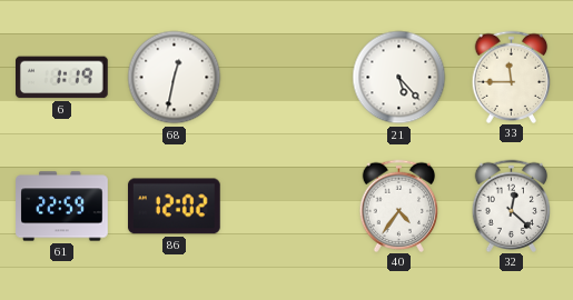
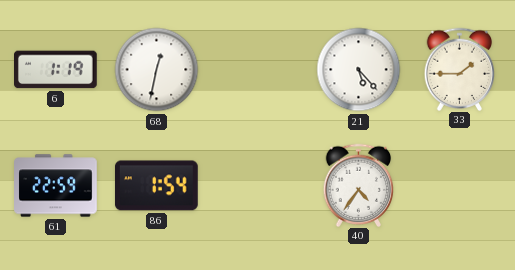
33: 11:45 -> 1:45 (460, 69)
86: 12:02 -> 1:54 (156, 186)
32: 12:22 -> none (512, 206)
